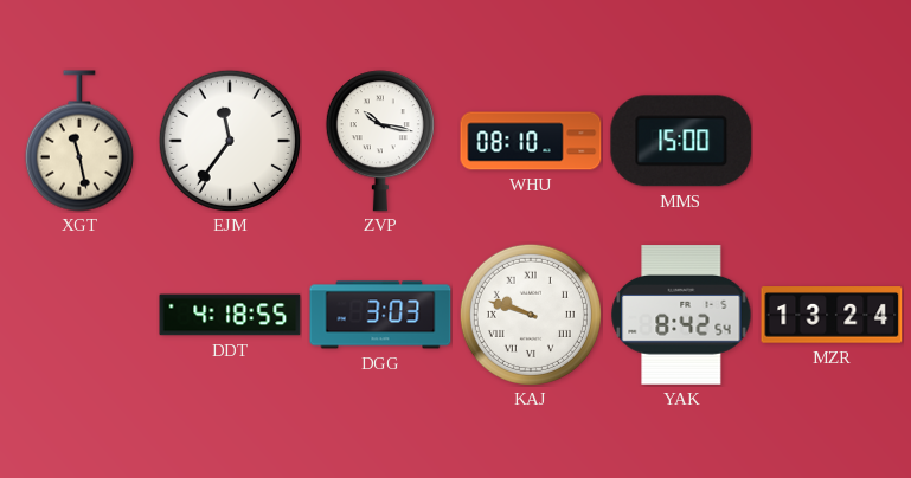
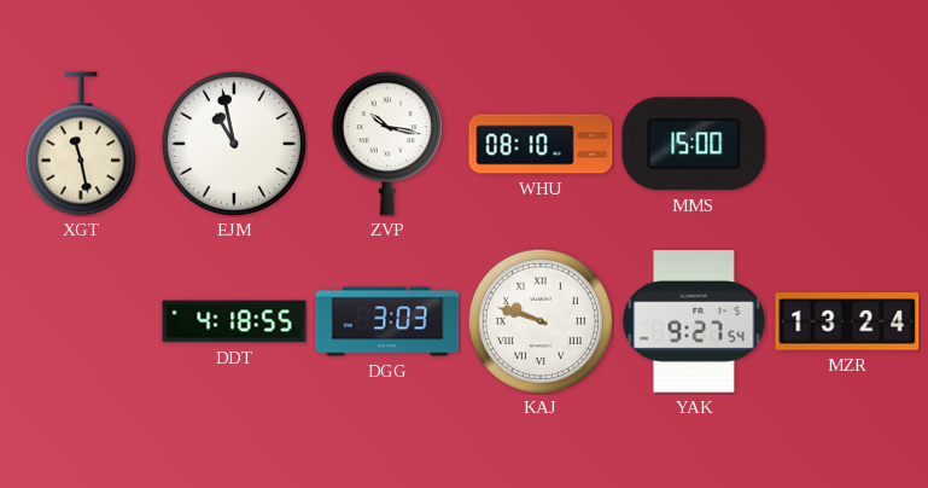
EJM: 11:36 -> 10:58 (234, 144)
YAK: 8:42 -> 9:27 (694, 321)
